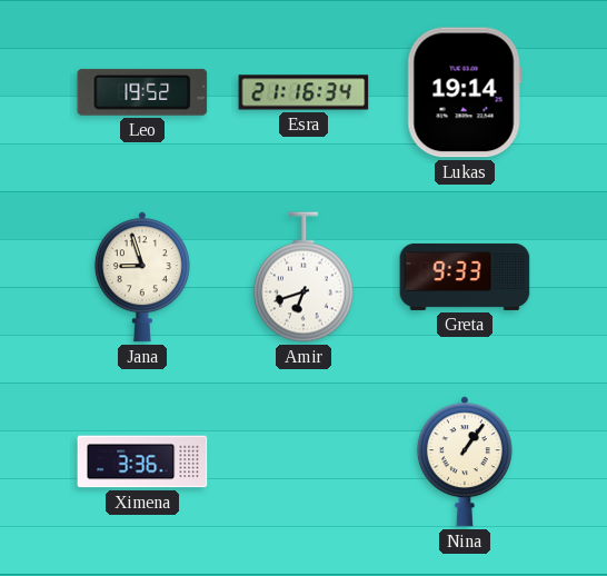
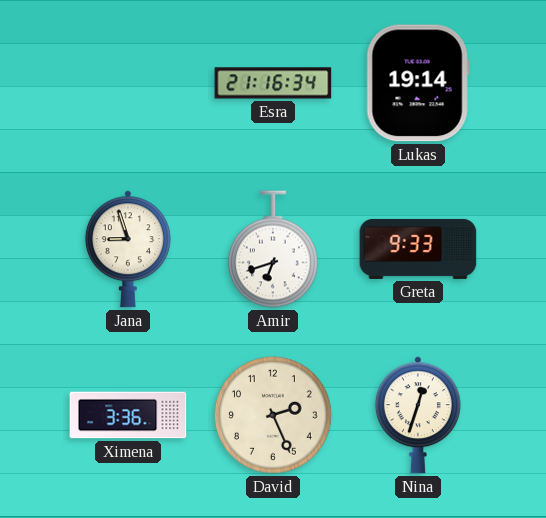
Leo: 19:52 -> none (142, 92)
David: none -> 2:26 (273, 415)
Nina: 1:06 -> 12:33 (418, 415)
